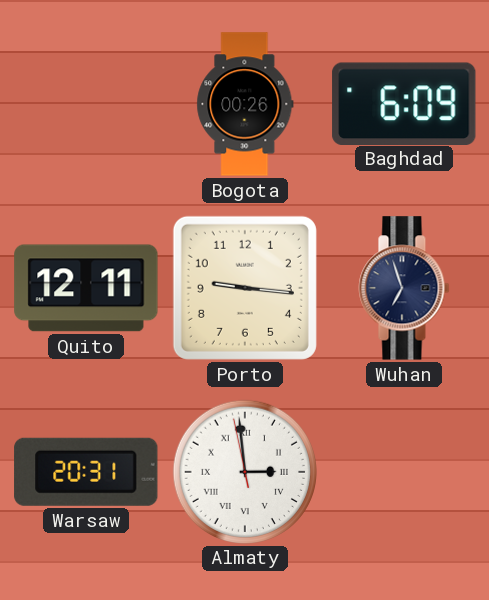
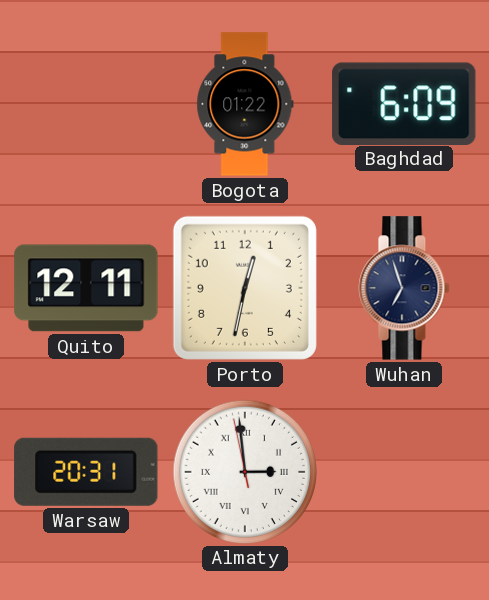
Bogota: 00:26 -> 01:22 (245, 104)
Porto: 9:16 -> 12:32 (245, 288)
